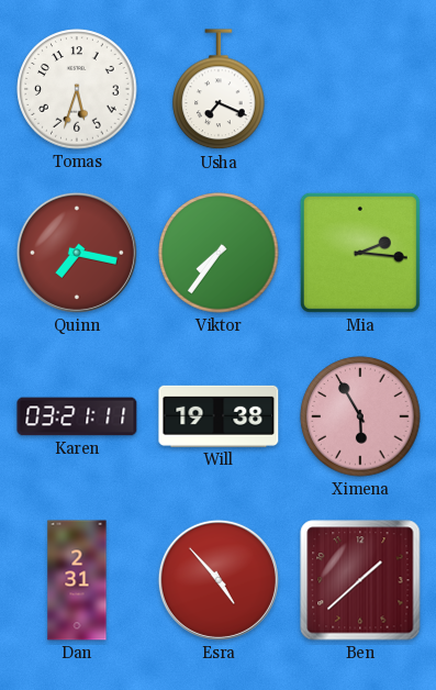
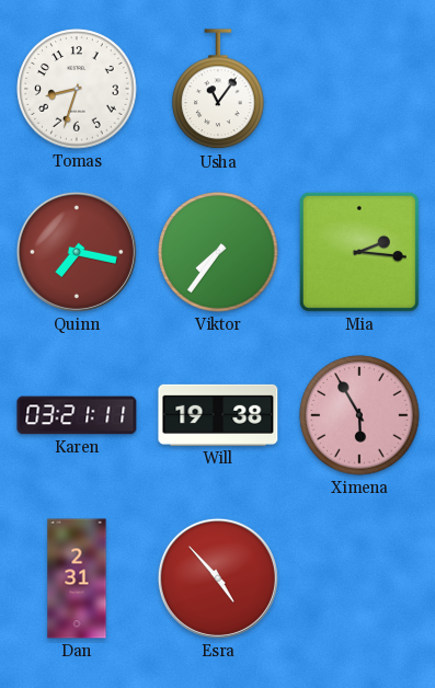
Tomas: 5:33 -> 8:33 (77, 89)
Usha: 7:19 -> 11:06 (218, 90)
Ben: 1:38 -> none (360, 580)
